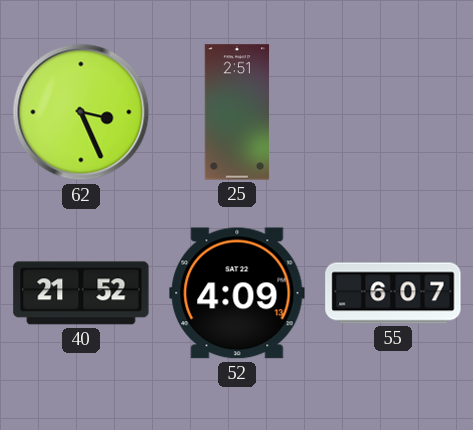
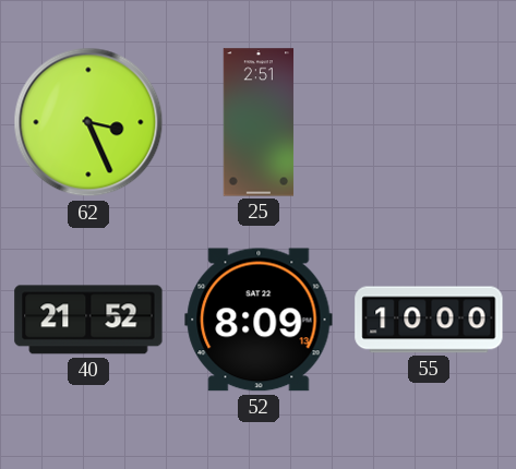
52: 4:09 -> 8:09 (259, 320)
55: 6:07 -> 10:00 (429, 320)
